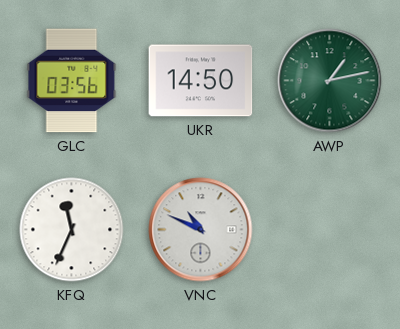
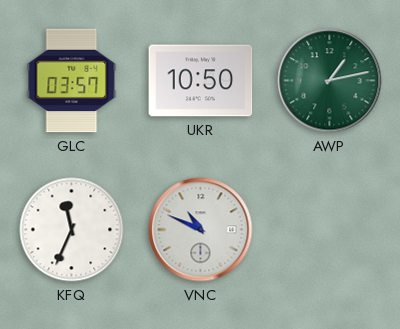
GLC: 03:56 -> 03:57 (72, 81)
UKR: 14:50 -> 10:50 (201, 81)
